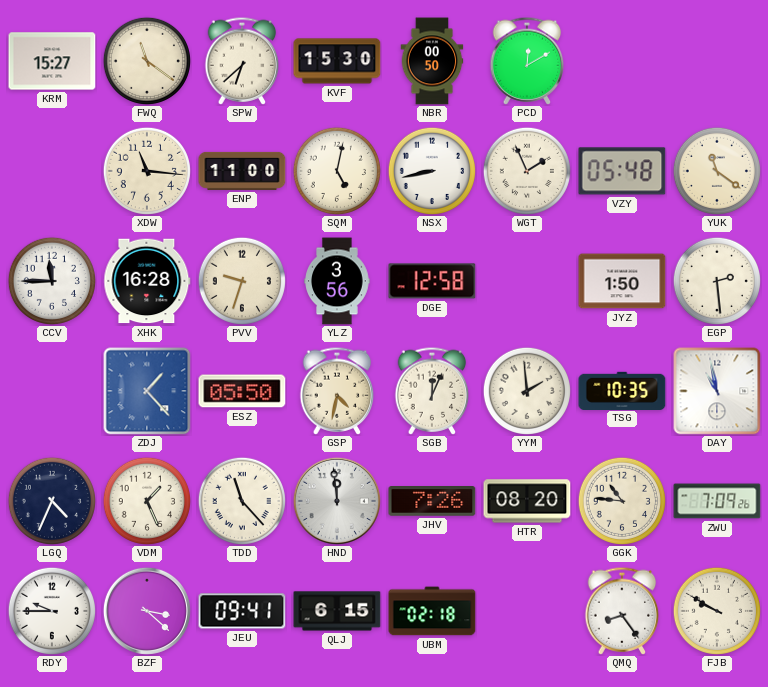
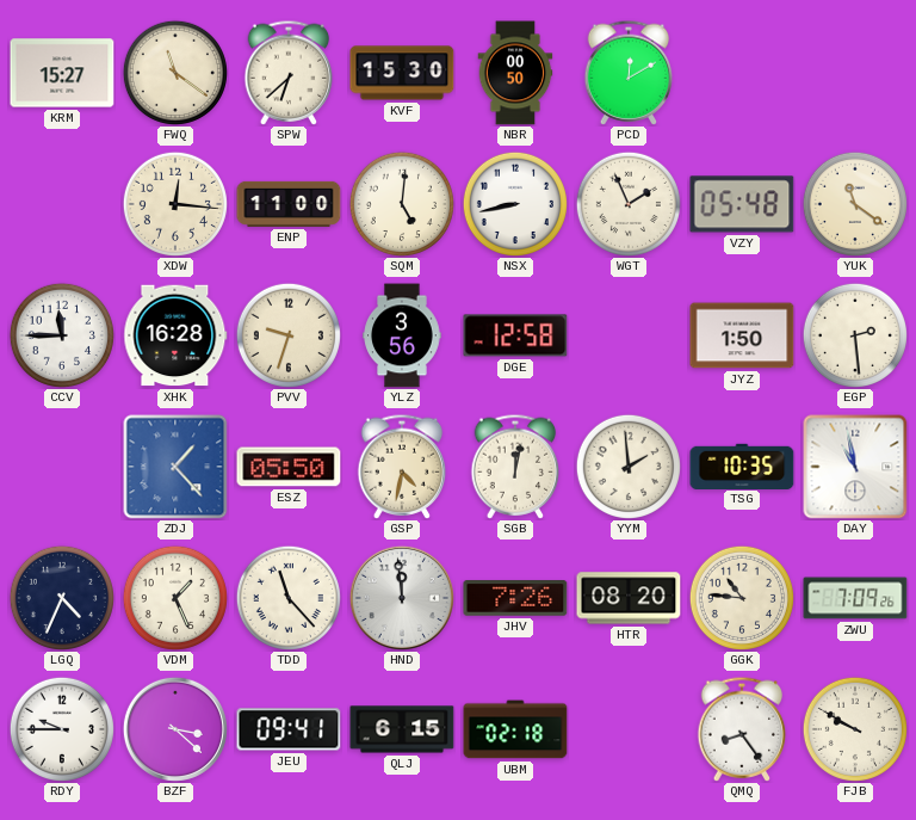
XDW: 11:16 -> 12:16 (175, 204)
SQM: 5:02 -> 5:01 (402, 204)
SGB: 12:04 -> 12:02 (515, 467)
